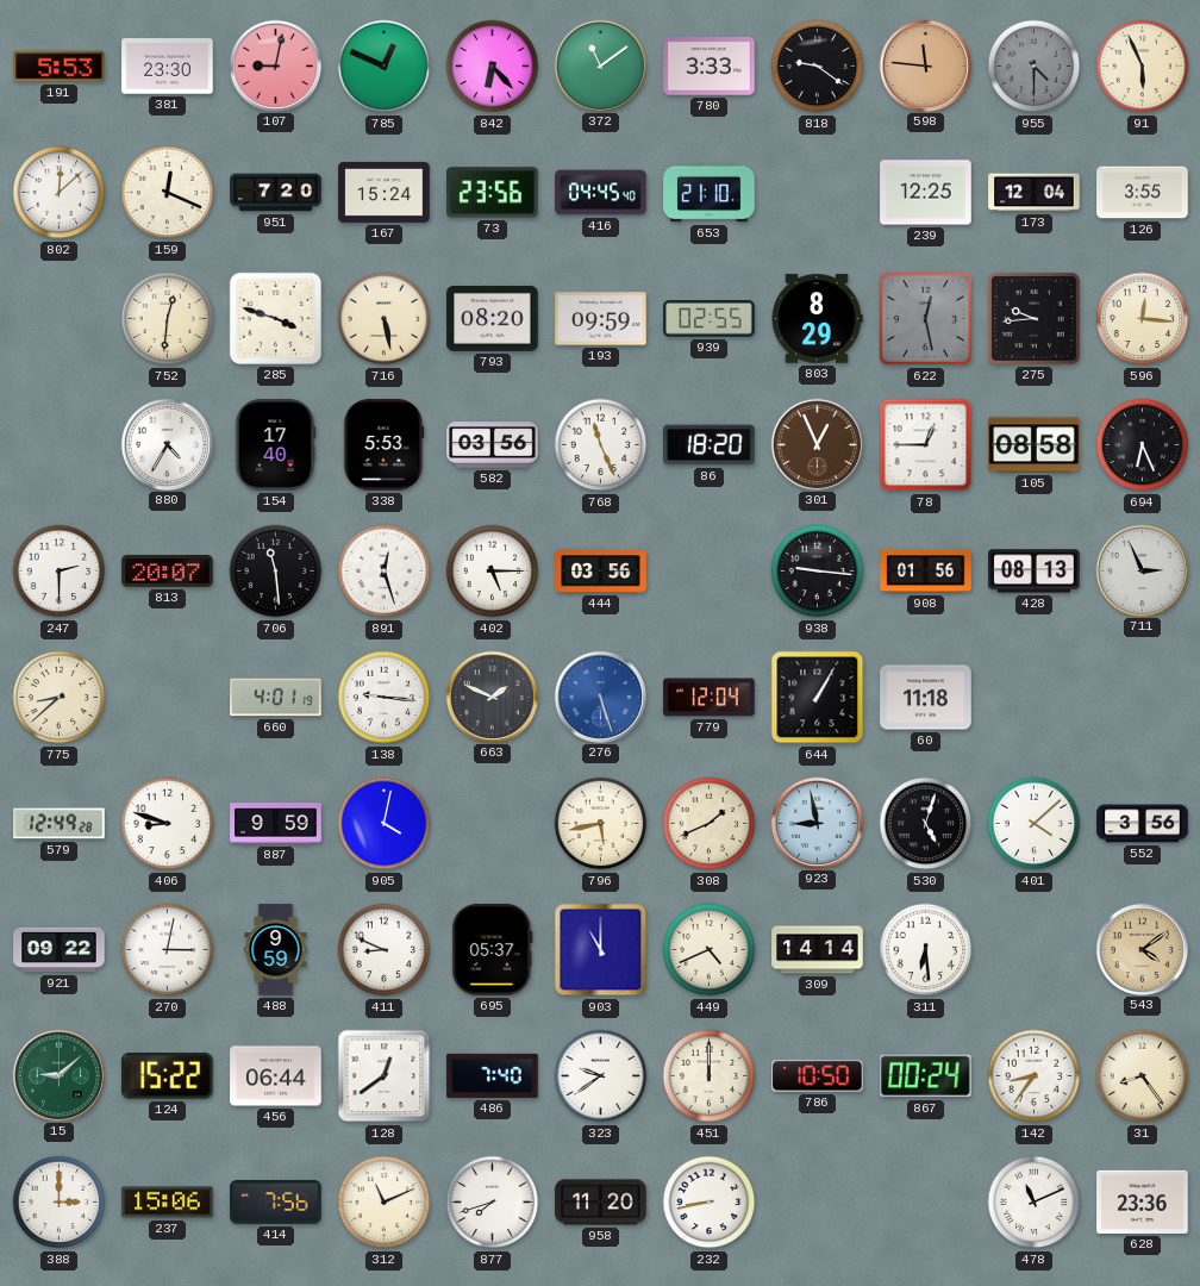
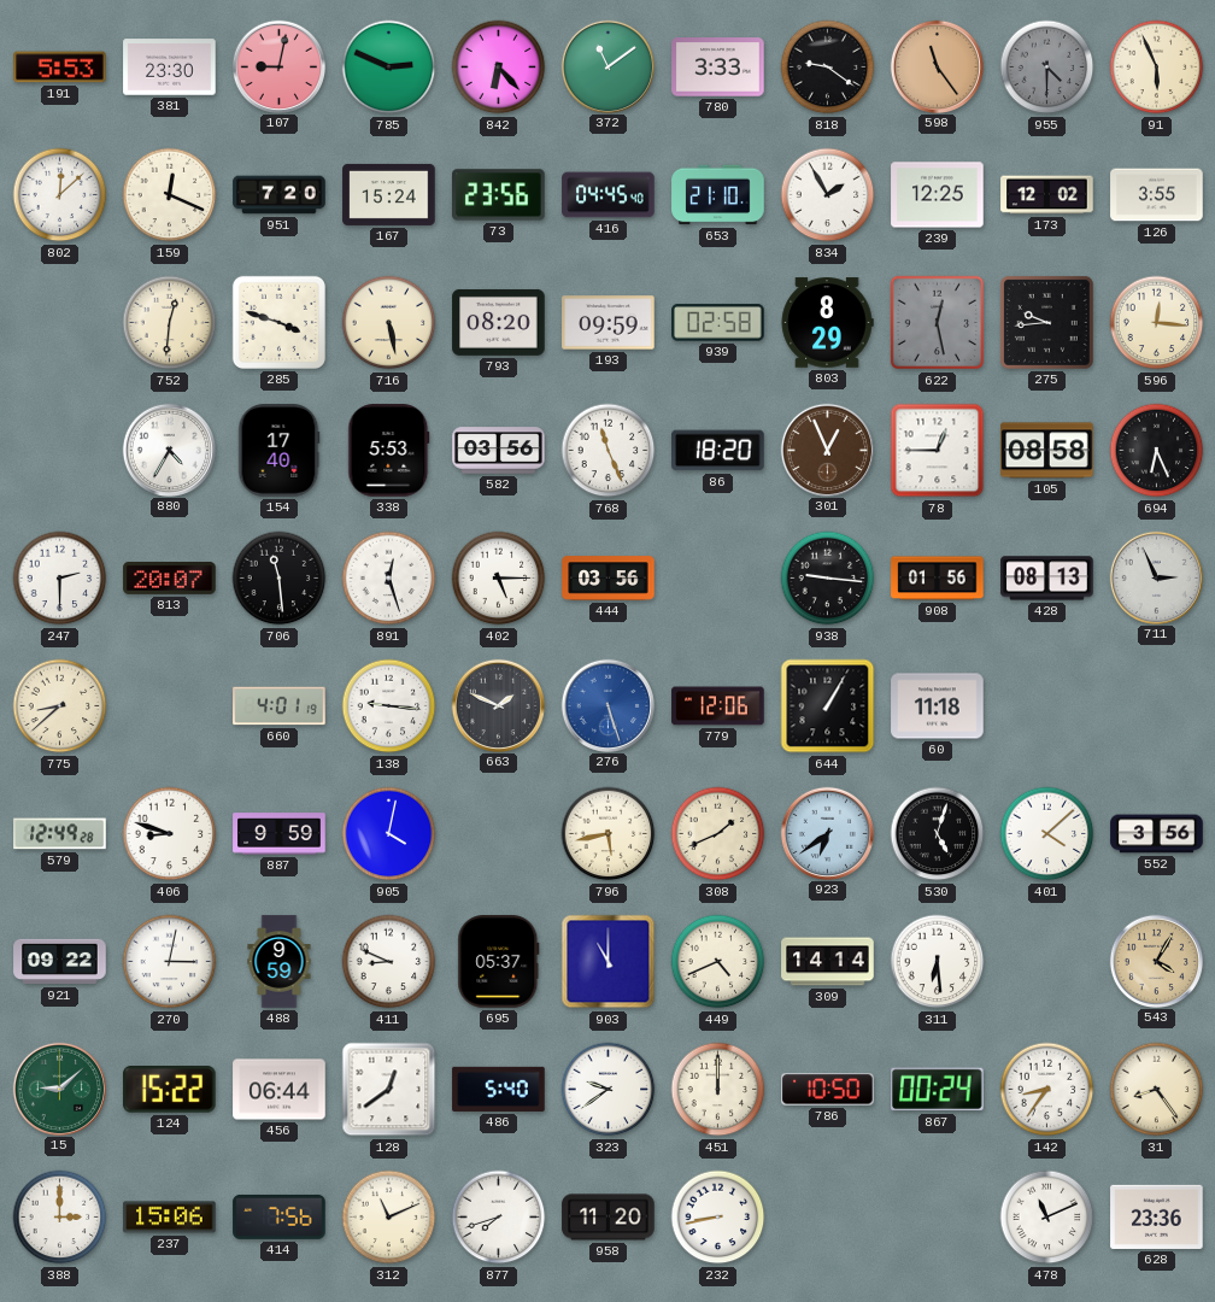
785: 12:49 -> 2:49 (389, 68)
598: 11:46 -> 11:24 (937, 66)
834: none -> 1:55 (828, 195)
173: 12:04 -> 12:02 (1047, 195)
939: 02:55 -> 02:58 (718, 323)
779: 12:04 -> 12:06 (718, 706)
923: 8:58 -> 6:39 (827, 833)
543: 4:09 -> 4:05 (1156, 961)
486: 7:40 -> 5:40 (499, 1089)
